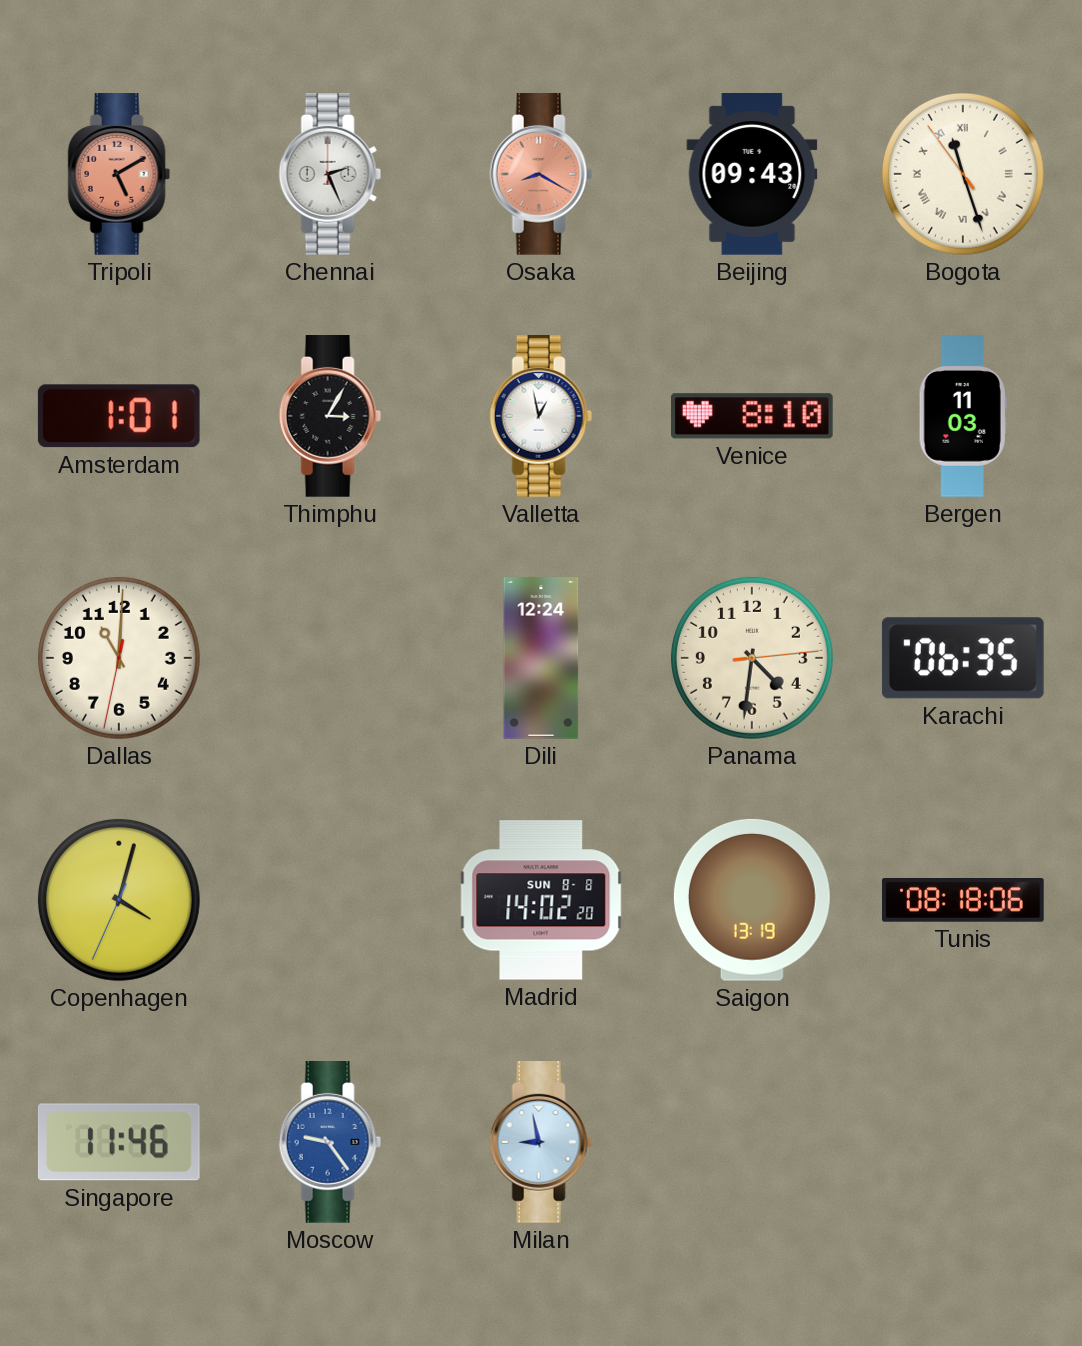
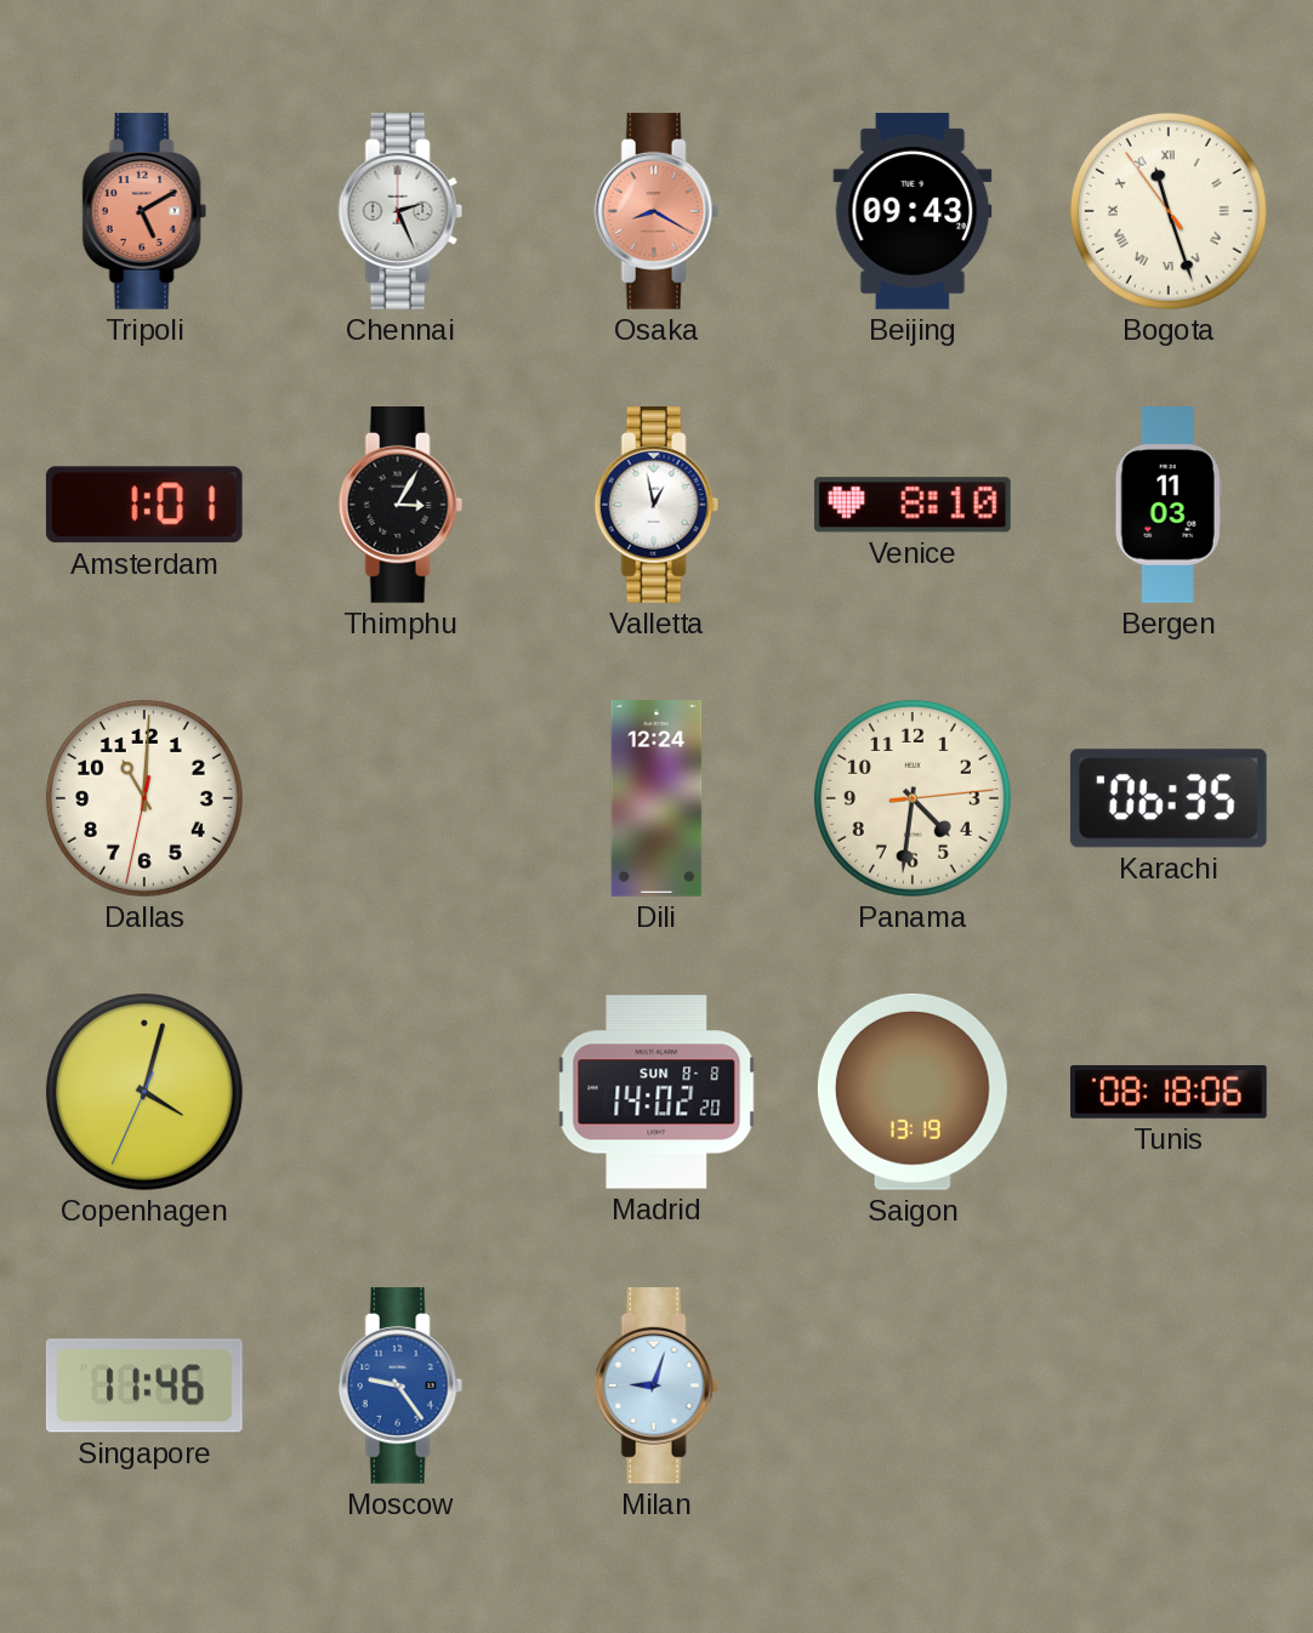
Milan: 8:58 -> 9:03 (656, 1387)
